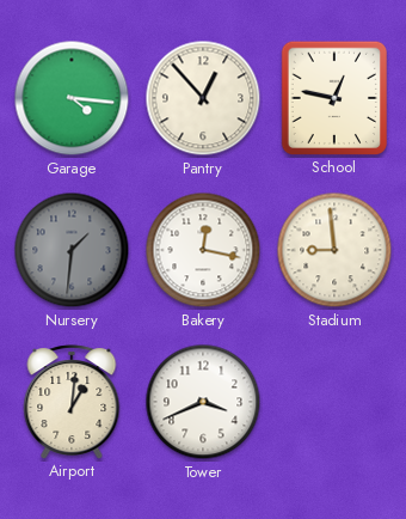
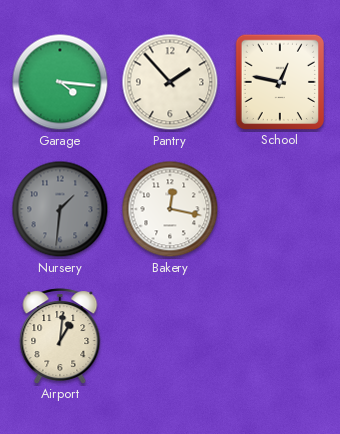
Pantry: 12:53 -> 1:53 (170, 82)
Stadium: 8:59 -> none (334, 250)
Tower: 3:41 -> none (203, 402)
